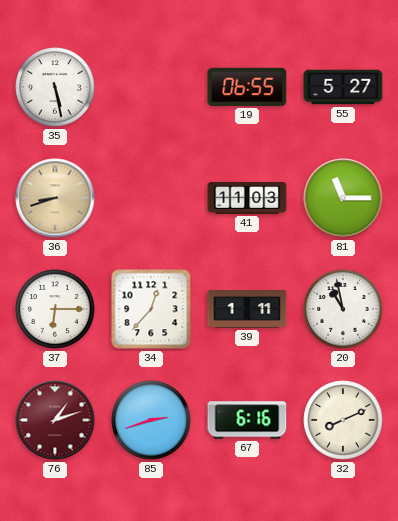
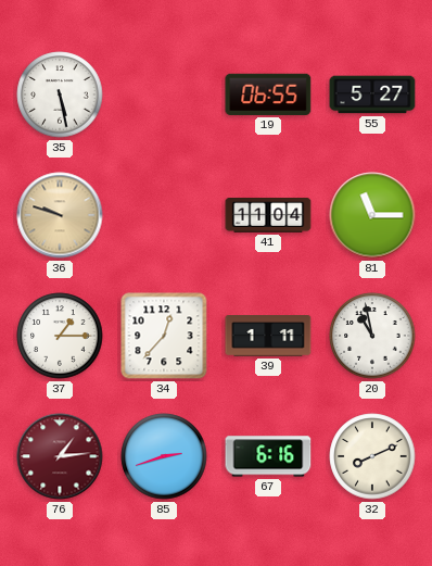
36: 8:42 -> 9:48 (60, 215)
41: 11:03 -> 11:04 (268, 216)
37: 6:15 -> 1:15 (60, 336)
76: 1:12 -> 1:14 (60, 456)
